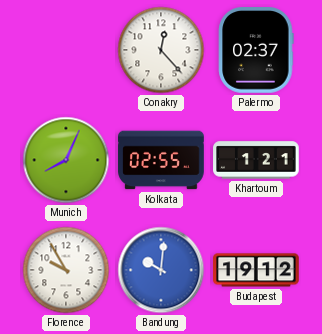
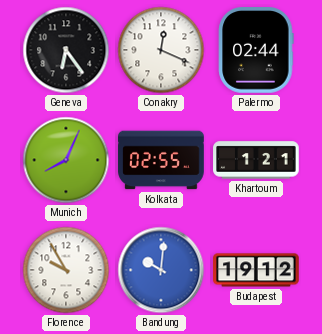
Geneva: none -> 6:24 (66, 50)
Conakry: 12:23 -> 12:19 (161, 50)
Palermo: 02:37 -> 02:44 (256, 50)
